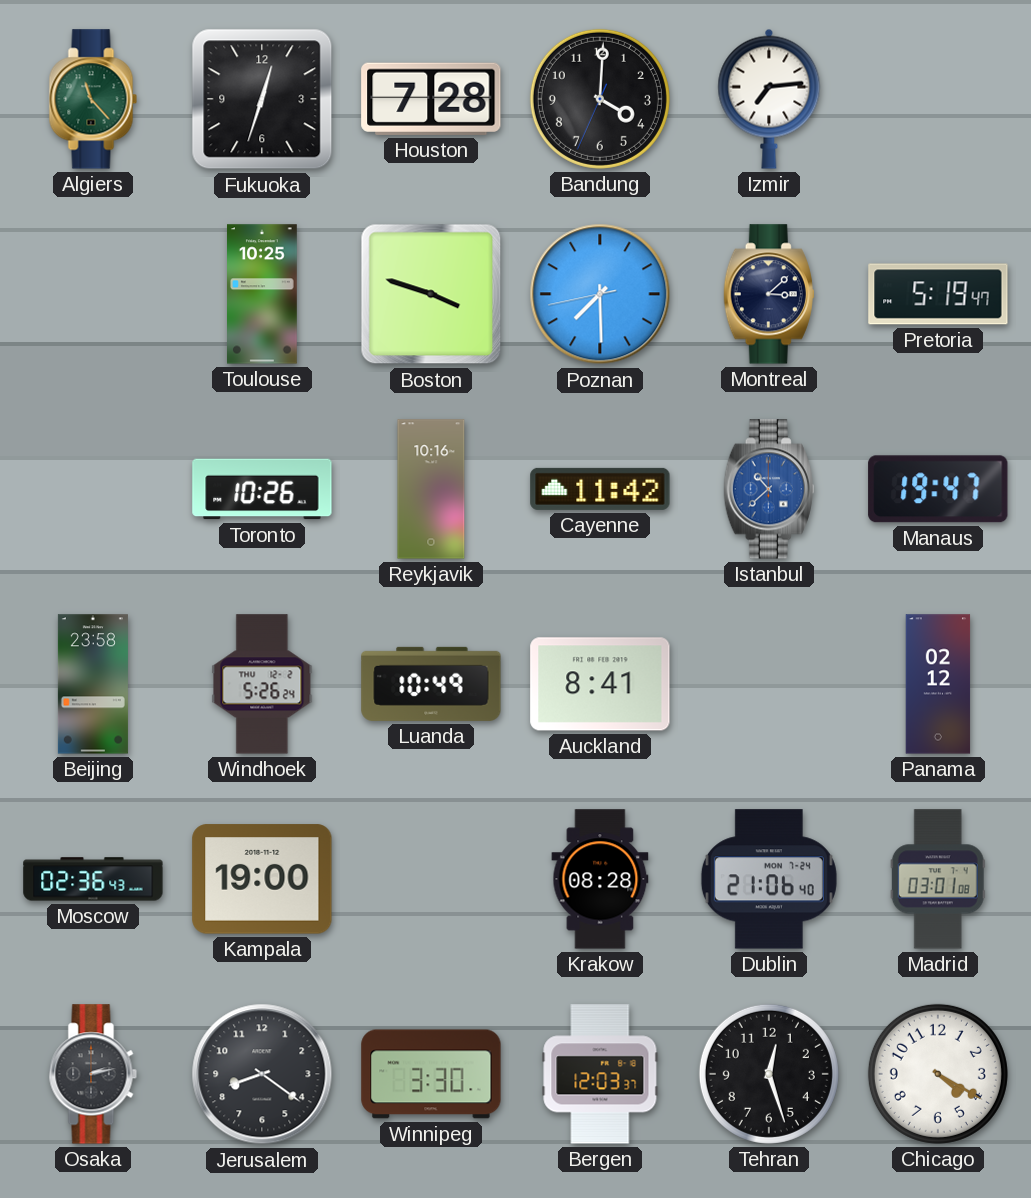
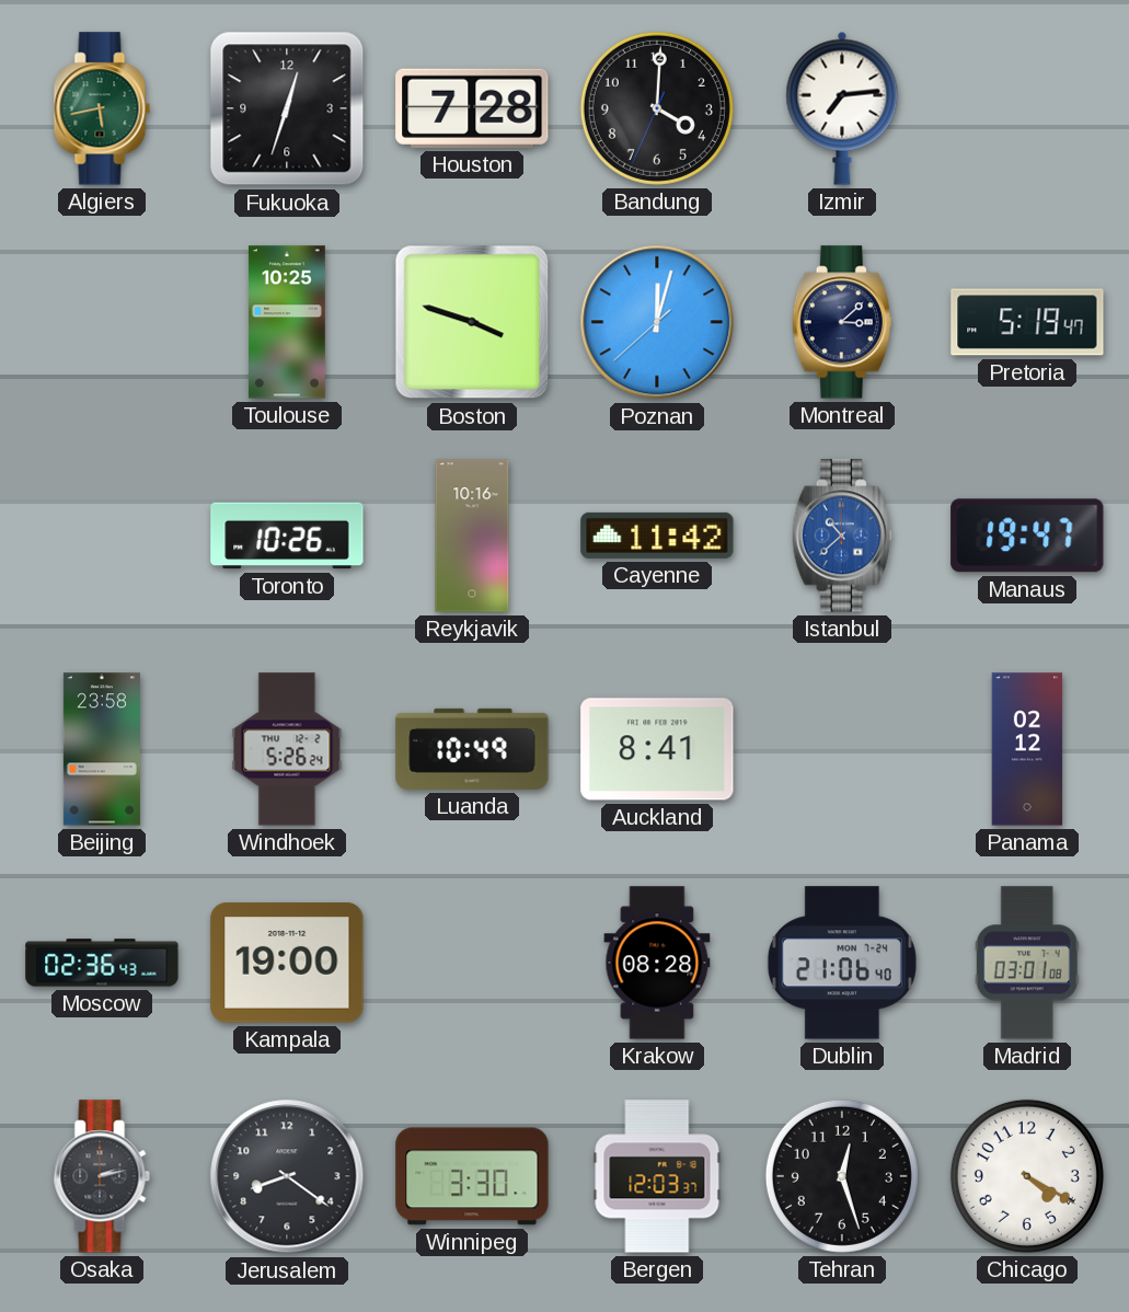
Algiers: 11:23 -> 5:43 (102, 108)
Poznan: 7:29 -> 12:02 (657, 322)
